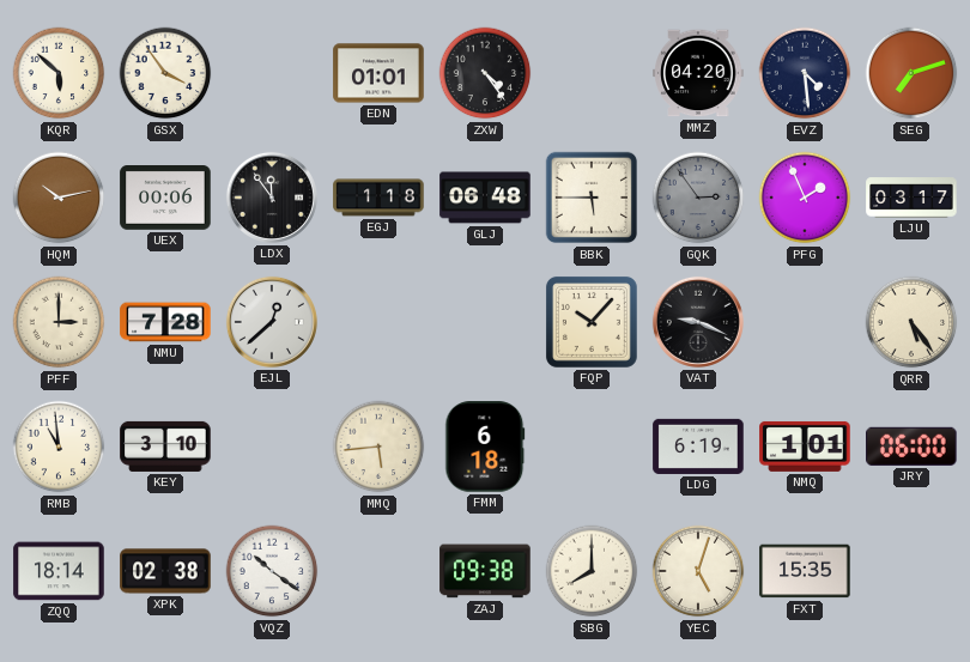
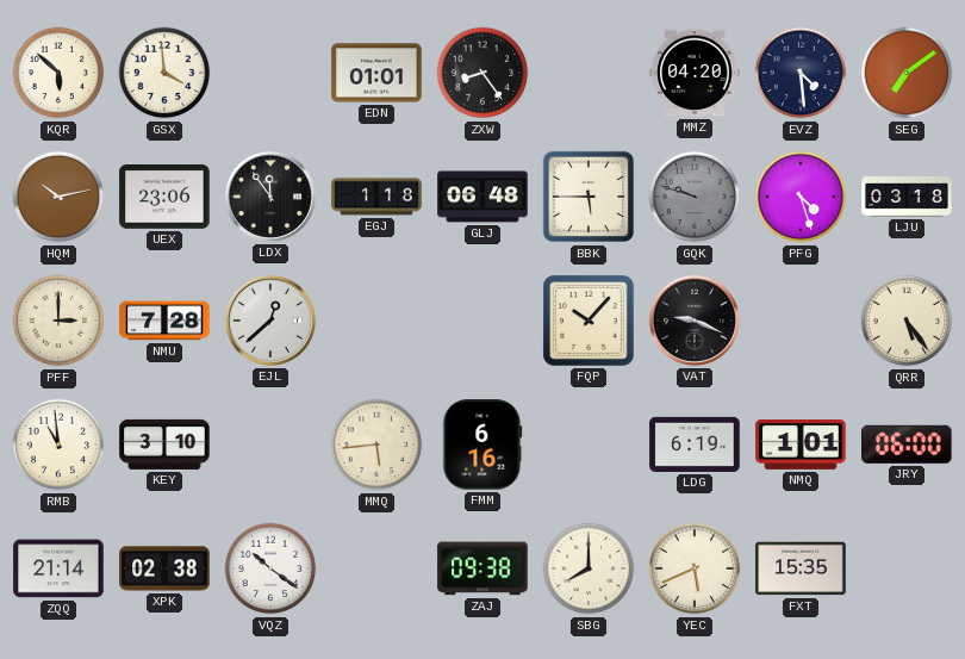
GSX: 3:54 -> 3:59 (164, 73)
ZXW: 4:24 -> 8:24 (482, 73)
SEG: 7:12 -> 7:09 (907, 73)
UEX: 00:06 -> 23:06 (164, 198)
GQK: 2:54 -> 9:48 (695, 197)
PFG: 1:56 -> 4:27 (801, 197)
LJU: 03:17 -> 03:18 (907, 197)
FMM: 6:18 -> 6:16 (482, 444)
ZQQ: 18:14 -> 21:14 (58, 568)
YEC: 5:03 -> 5:41 (695, 568)
